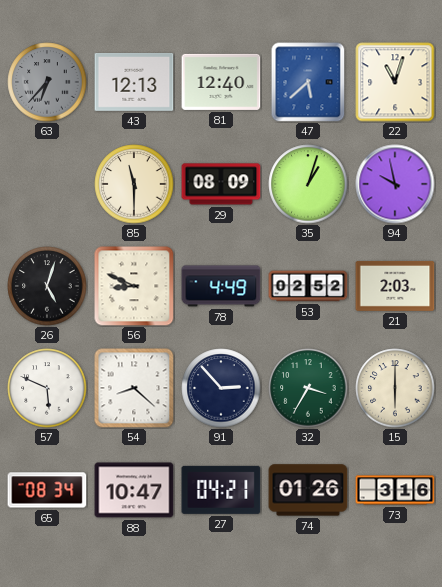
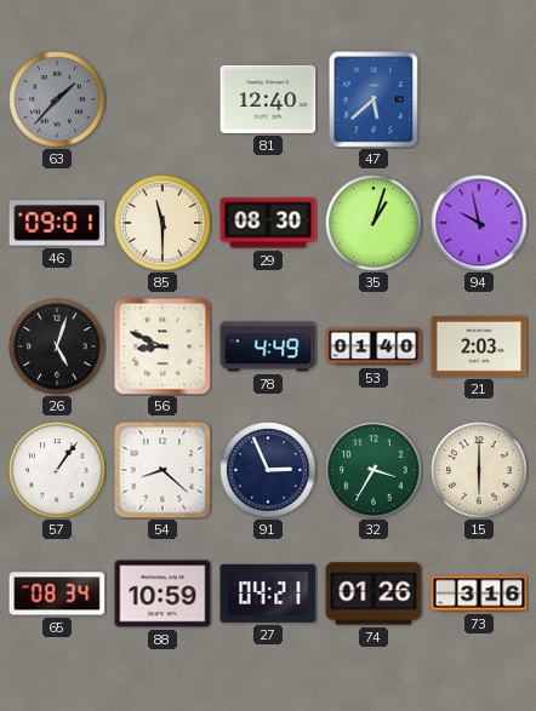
63: 6:37 -> 1:37 (57, 99)
43: 12:13 -> none (134, 82)
22: 11:03 -> none (395, 82)
46: none -> 09:01 (57, 223)
29: 08:09 -> 08:30 (268, 223)
53: 02:52 -> 01:40 (374, 346)
57: 5:49 -> 1:06 (57, 470)
91: 2:53 -> 2:56 (268, 470)
88: 10:47 -> 10:59 (162, 594)
